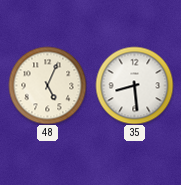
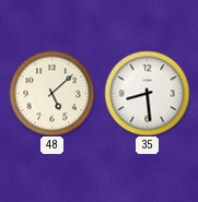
48: 5:04 -> 5:08 (51, 93)
